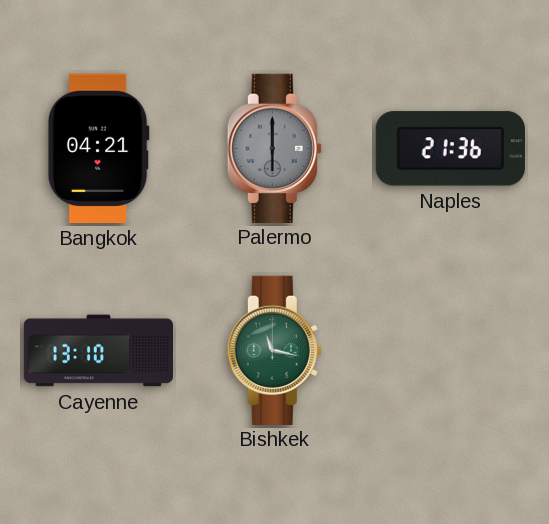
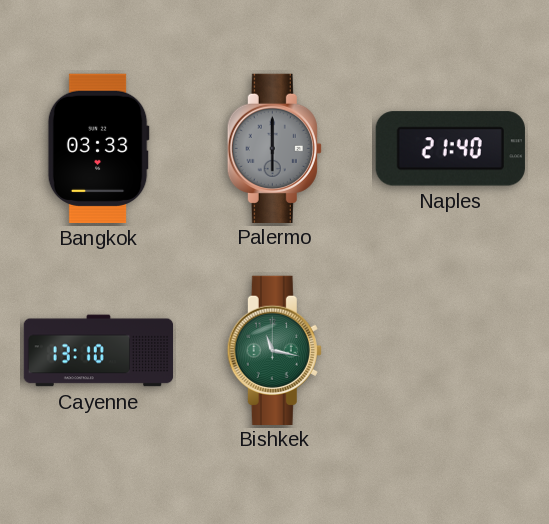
Bangkok: 04:21 -> 03:33 (98, 148)
Naples: 21:36 -> 21:40 (450, 149)
